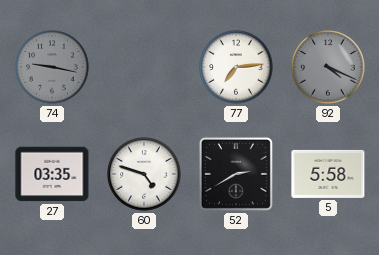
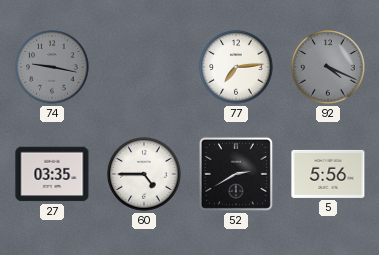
60: 4:48 -> 4:45 (144, 174)
5: 5:58 -> 5:56 (328, 174)
